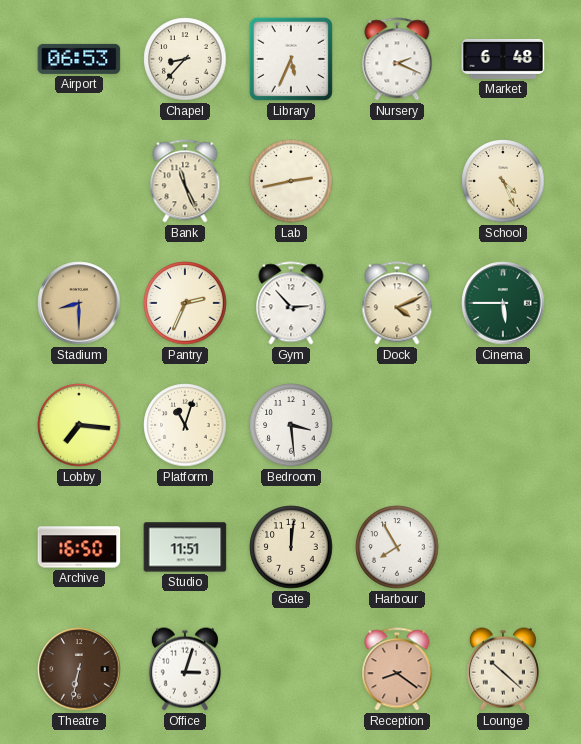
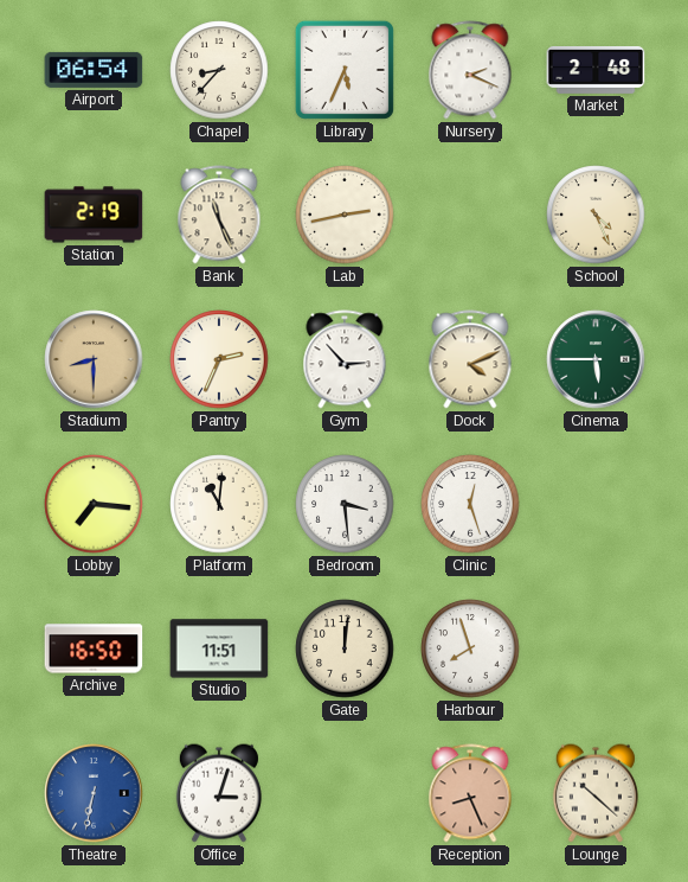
Airport: 06:53 -> 06:54 (94, 70)
Market: 6:48 -> 2:48 (596, 70)
Station: none -> 2:19 (94, 215)
Platform: 11:03 -> 11:01 (219, 504)
Clinic: none -> 12:27 (470, 504)
Harbour: 7:55 -> 7:57 (470, 648)
Theatre dial: brown -> blue (94, 793)
Reception: 8:21 -> 8:26 (470, 793)
